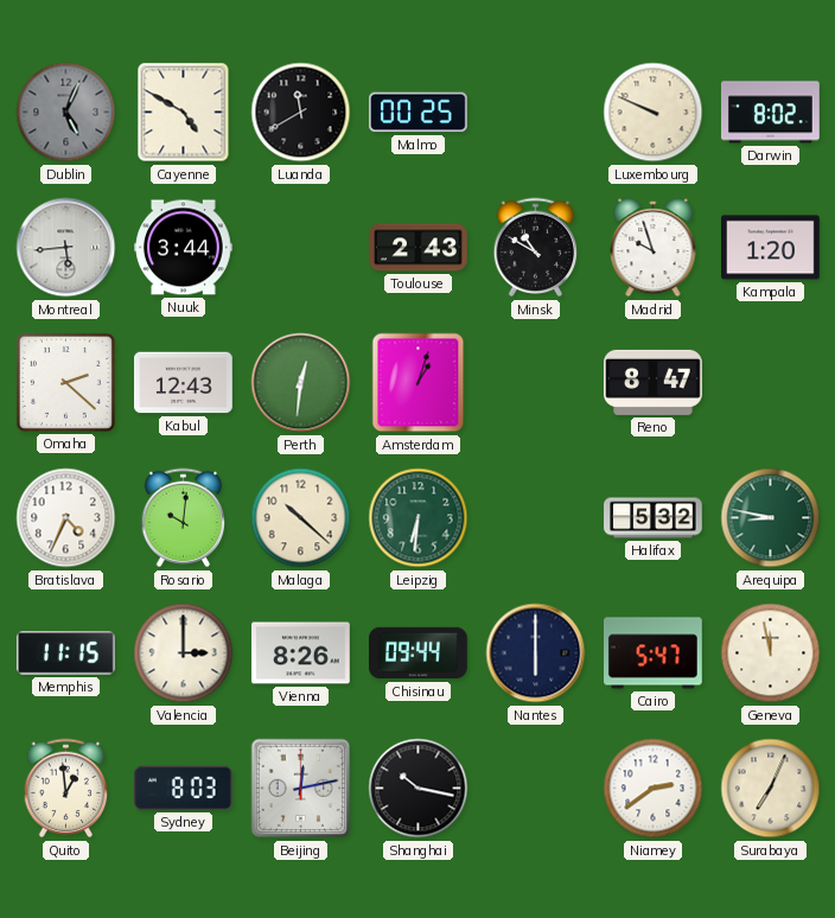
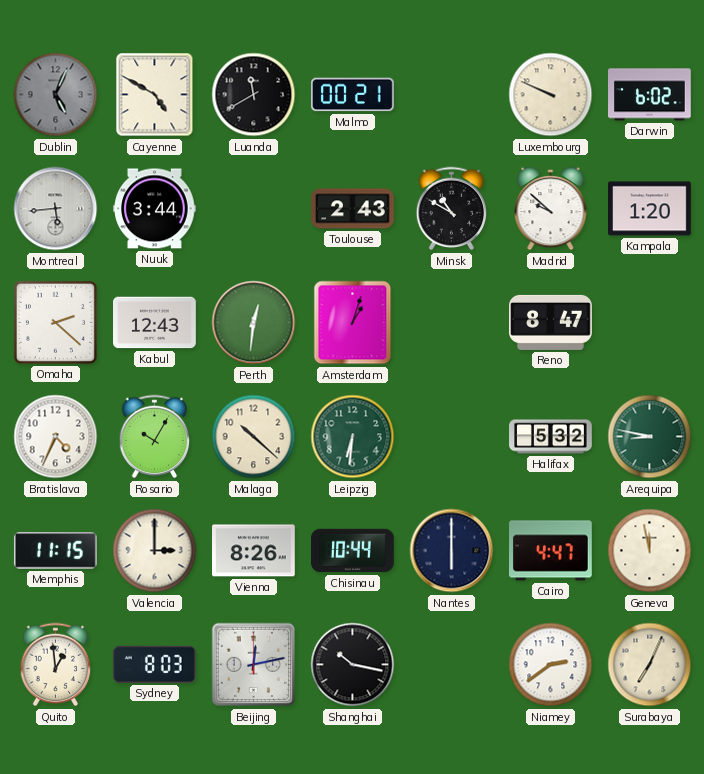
Malmo: 00:25 -> 00:21 (353, 95)
Darwin: 8:02 -> 6:02 (650, 95)
Madrid: 9:57 -> 9:52 (551, 209)
Rosario: 10:01 -> 10:05 (155, 437)
Chisinau: 09:44 -> 10:44 (353, 551)
Cairo: 5:47 -> 4:47 (551, 551)
